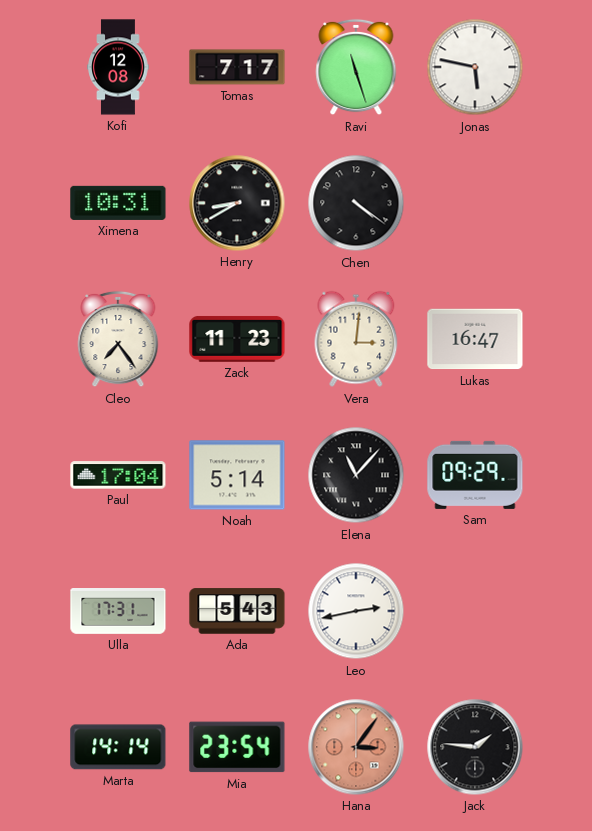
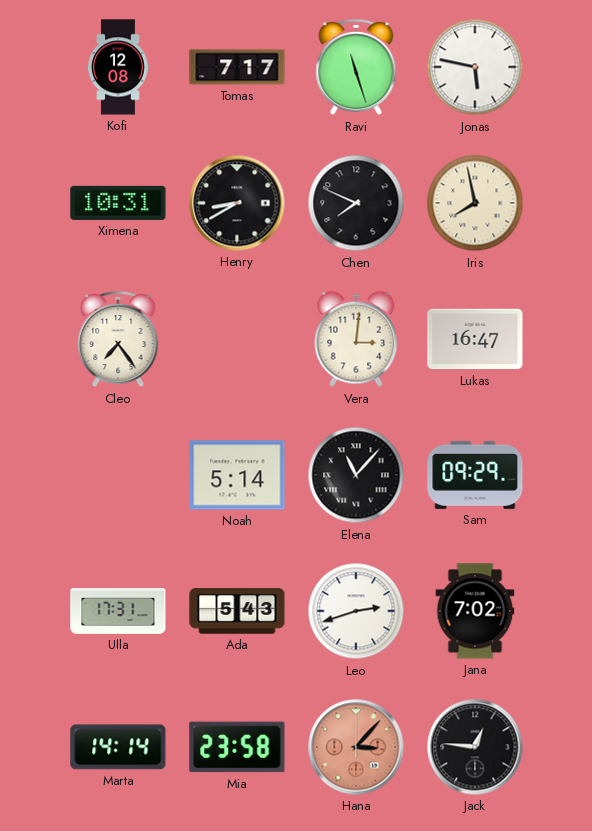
Chen: 4:21 -> 7:49 (356, 203)
Iris: none -> 7:58 (475, 203)
Zack: 11:23 -> none (237, 339)
Paul: 17:04 -> none (118, 475)
Leo: 2:43 -> 2:42 (356, 611)
Jana: none -> 7:02 (475, 611)
Mia: 23:54 -> 23:58 (237, 747)
Hana: 3:06 -> 3:07 (356, 747)
Jack: 1:46 -> 12:46 (475, 747)
